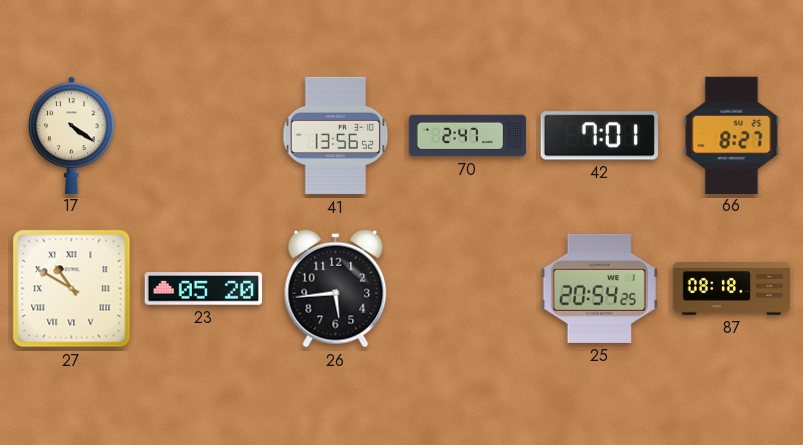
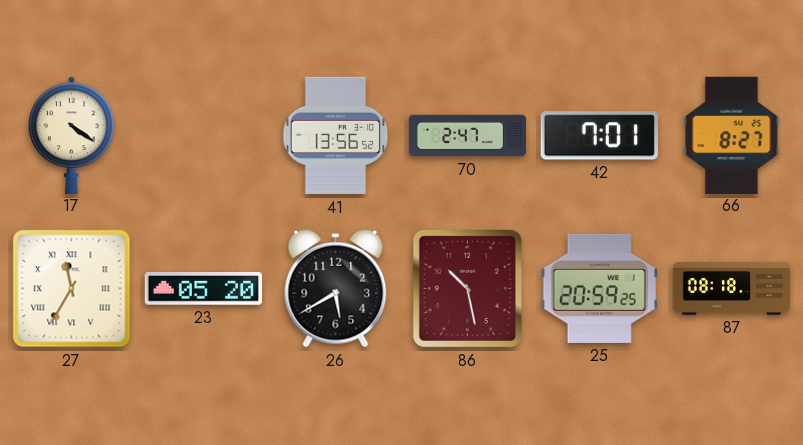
27: 10:50 -> 11:35 (72, 289)
26: 5:44 -> 5:40 (336, 288)
86: none -> 10:28 (467, 288)
25: 20:54 -> 20:59 (599, 288)
